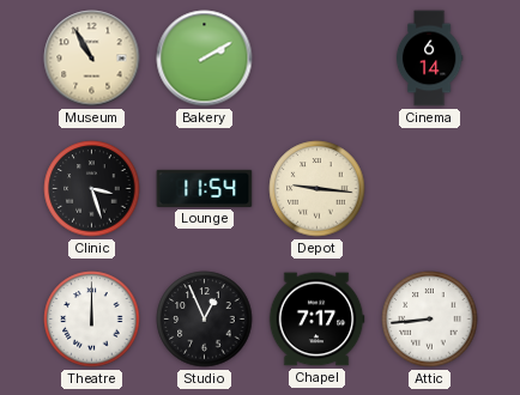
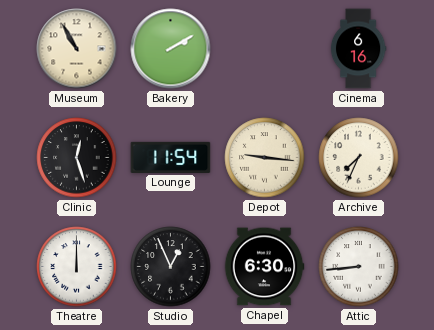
Cinema: 6:14 -> 6:16 (358, 49)
Clinic: 3:27 -> 12:27 (77, 158)
Archive: none -> 7:34 (359, 158)
Chapel: 7:17 -> 6:30 (264, 267)
